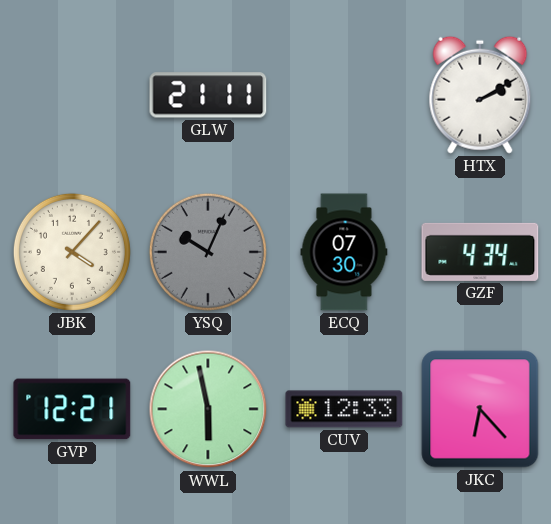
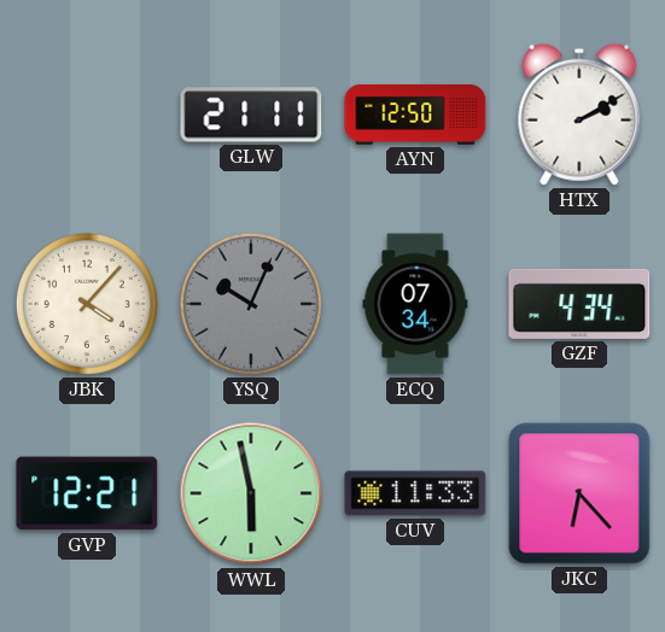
AYN: none -> 12:50 (415, 116)
ECQ: 07:30 -> 07:34 (415, 304)
CUV: 12:33 -> 11:33 (415, 493)
